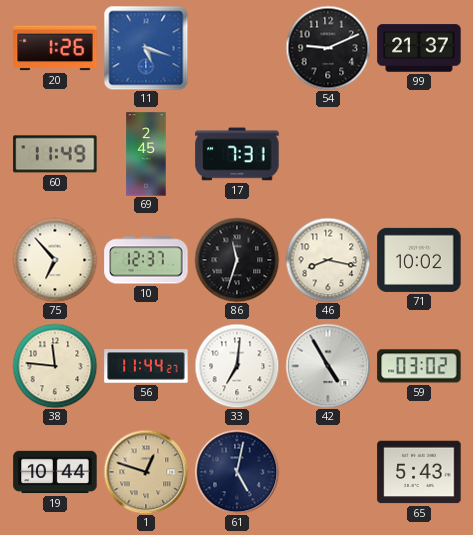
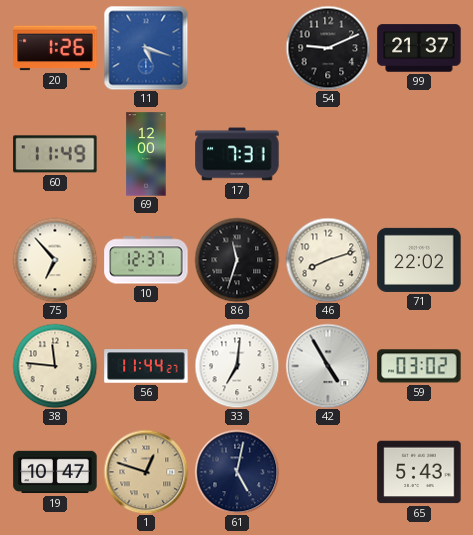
69: 2:45 -> 12:00 (146, 154)
46: 8:17 -> 8:12 (328, 260)
71: 10:02 -> 22:02 (419, 260)
19: 10:44 -> 10:47 (55, 472)
